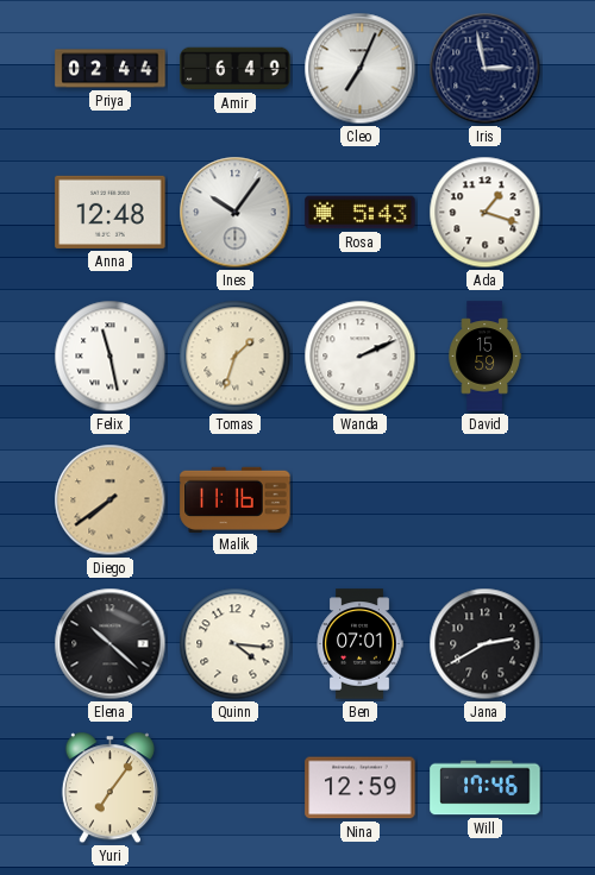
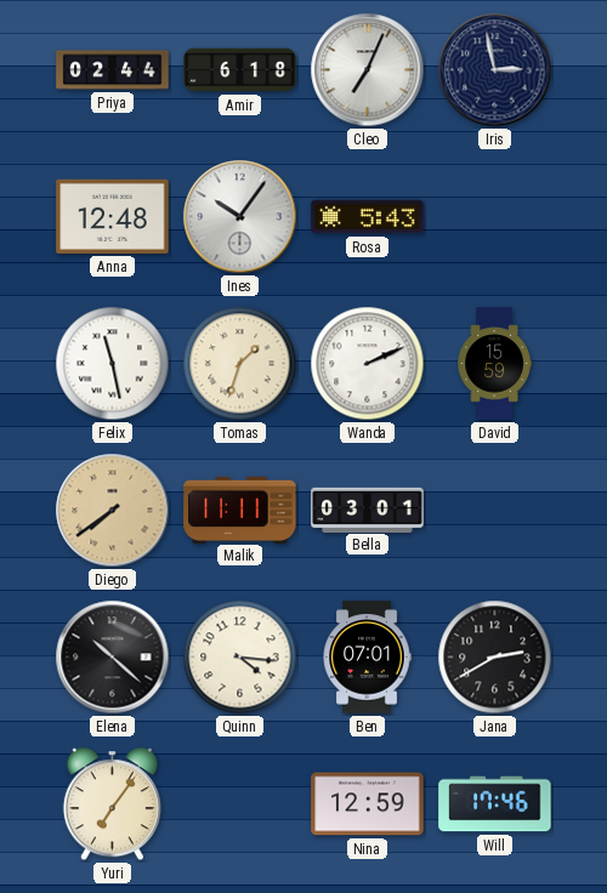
Amir: 6:49 -> 6:18 (240, 70)
Ada: 1:18 -> none (486, 213)
Malik: 11:16 -> 11:11 (240, 510)
Bella: none -> 03:01 (368, 510)
